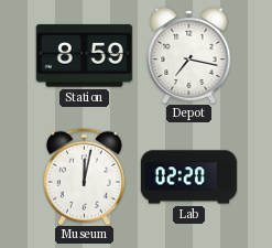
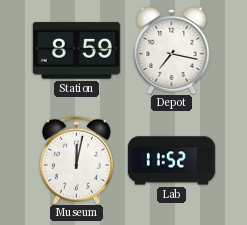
Lab: 02:20 -> 11:52 (171, 161)
